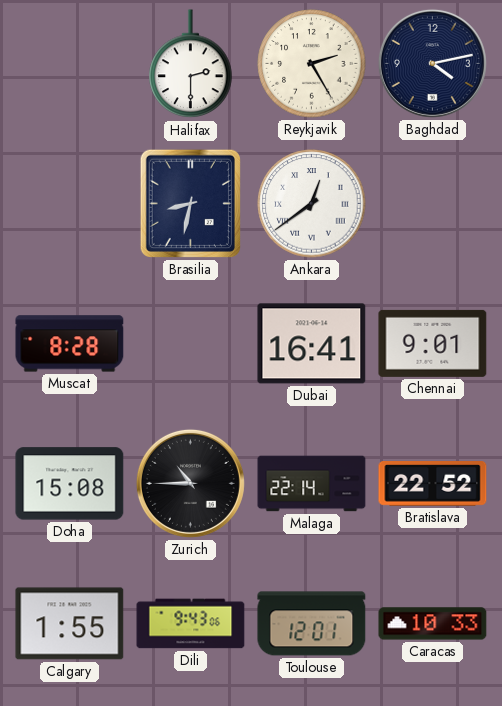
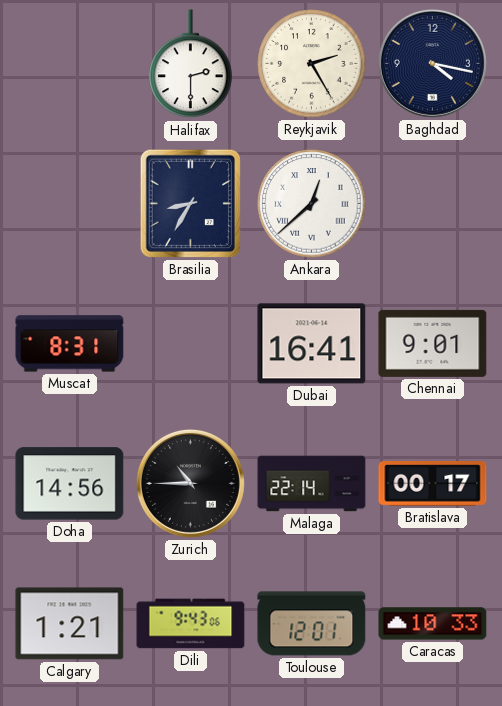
Baghdad: 4:13 -> 4:17 (432, 63)
Brasilia: 8:32 -> 8:35 (190, 203)
Ankara: 12:39 -> 12:38 (312, 204)
Muscat: 8:28 -> 8:31 (70, 344)
Doha: 15:08 -> 14:56 (70, 484)
Bratislava: 22:52 -> 00:17 (433, 484)
Calgary: 1:55 -> 1:21 (70, 624)
